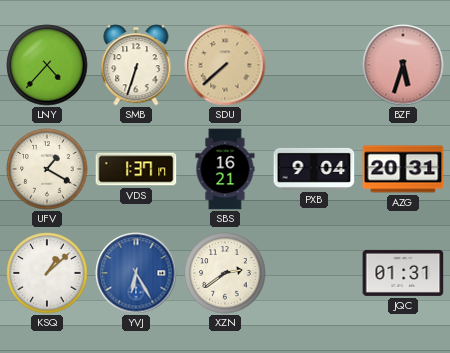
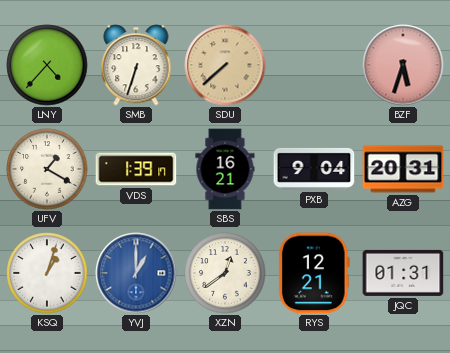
VDS: 1:37 -> 1:39 (136, 169)
KSQ: 1:08 -> 1:03 (47, 273)
YVJ: 6:25 -> 1:00 (136, 273)
XZN: 2:39 -> 12:39 (225, 273)
RYS: none -> 12:21 (314, 273)
